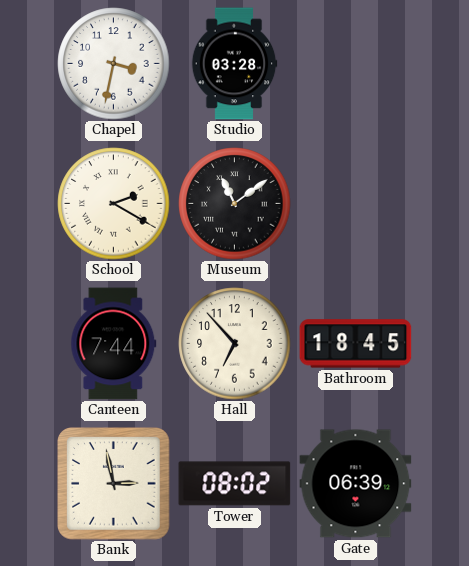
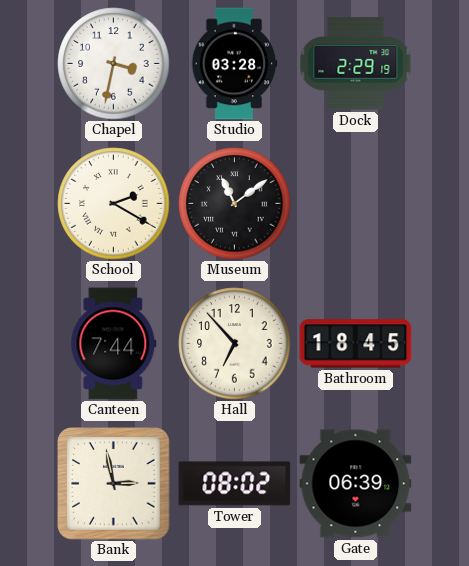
Dock: none -> 2:29 (356, 64)
